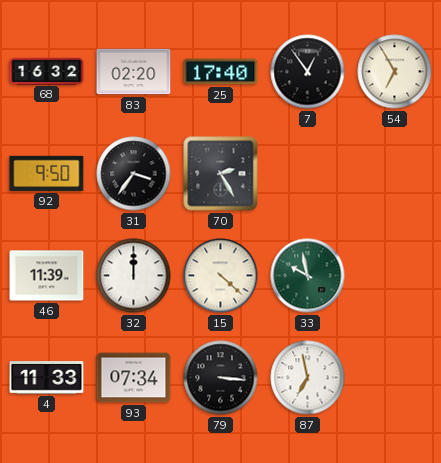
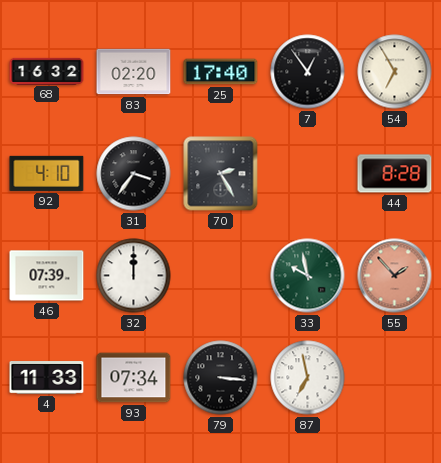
92: 9:50 -> 4:10 (47, 173)
44: none -> 8:28 (395, 174)
46: 11:39 -> 07:39 (47, 276)
15: 4:22 -> none (221, 276)
55: none -> 1:53 (395, 276)
